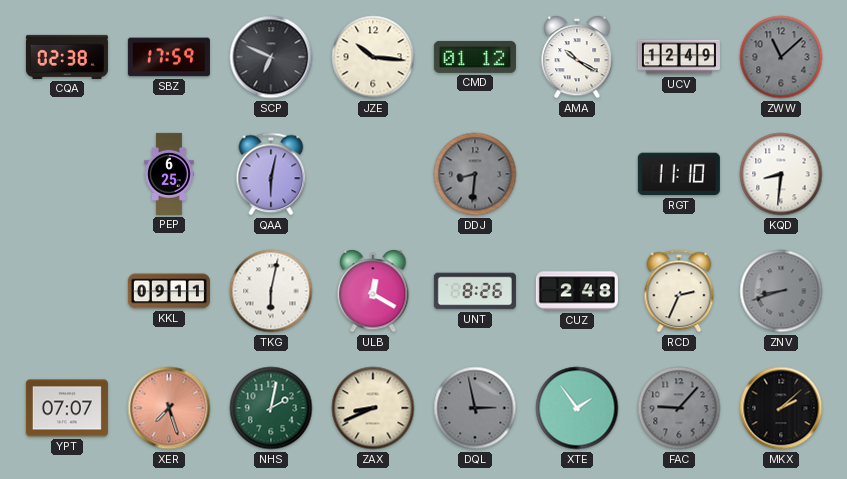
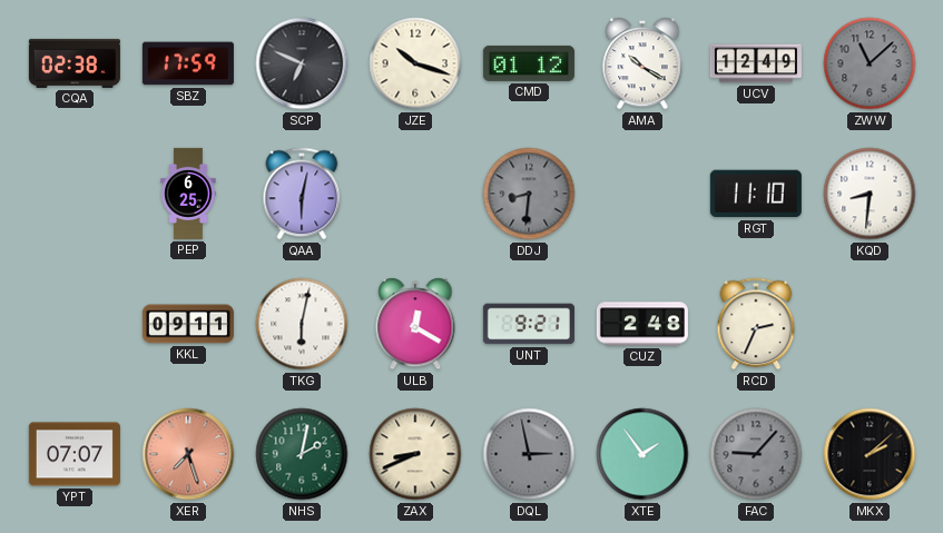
JZE: 10:16 -> 10:18 (415, 63)
UNT: 8:26 -> 9:21 (529, 324)
ZNV: 8:42 -> none (781, 291)
